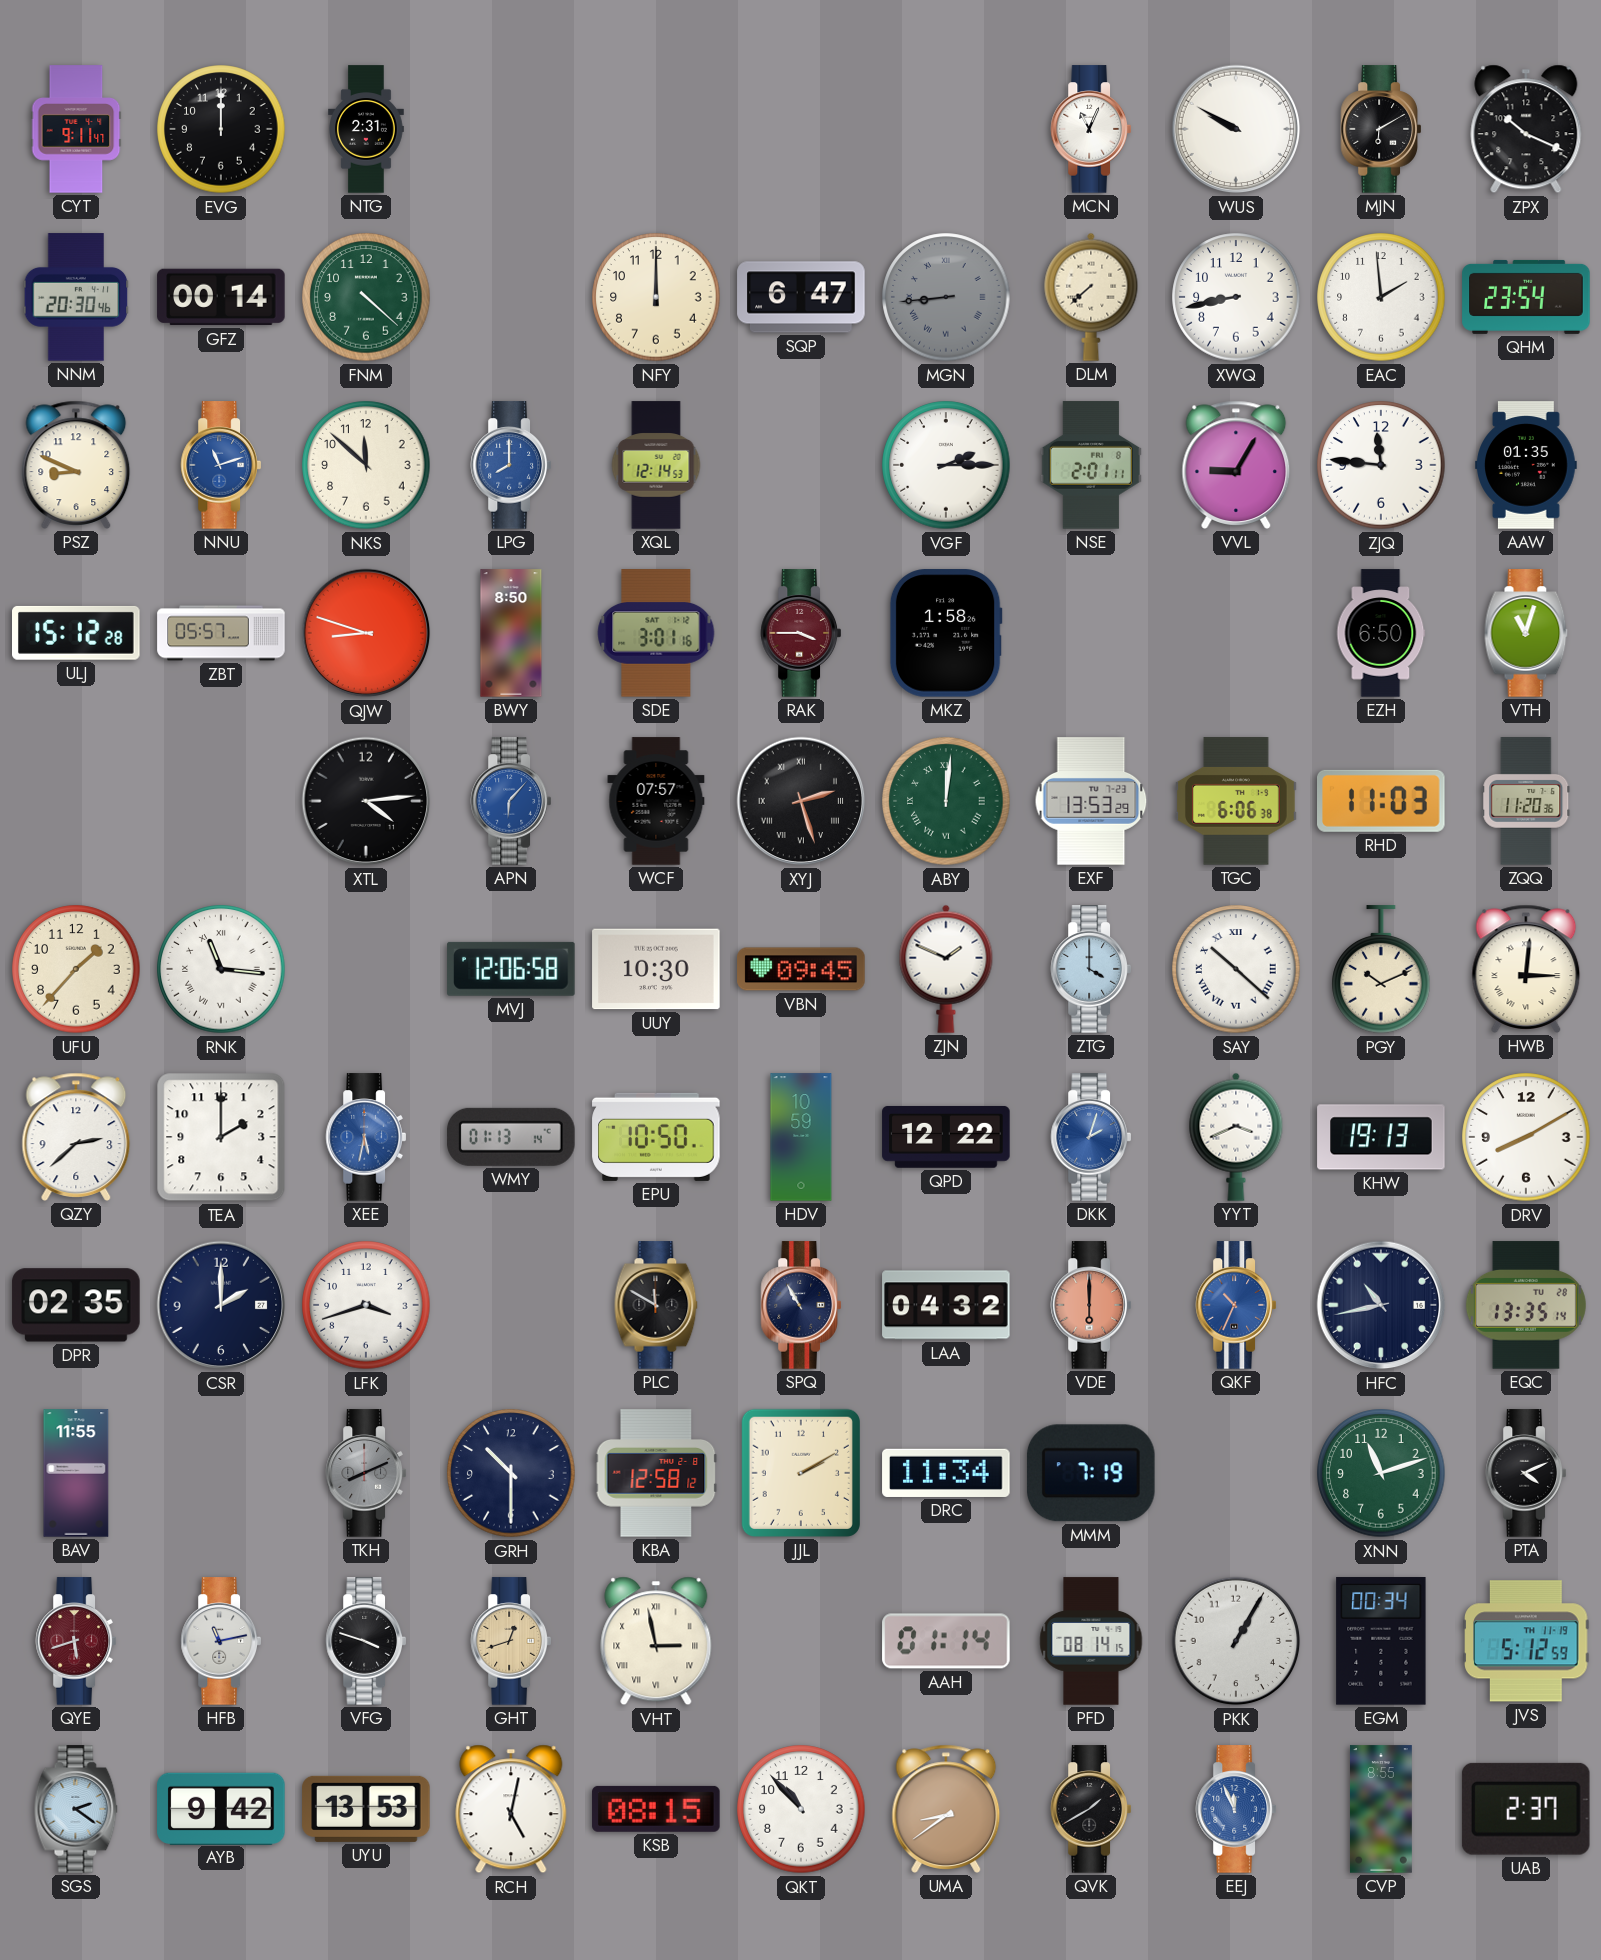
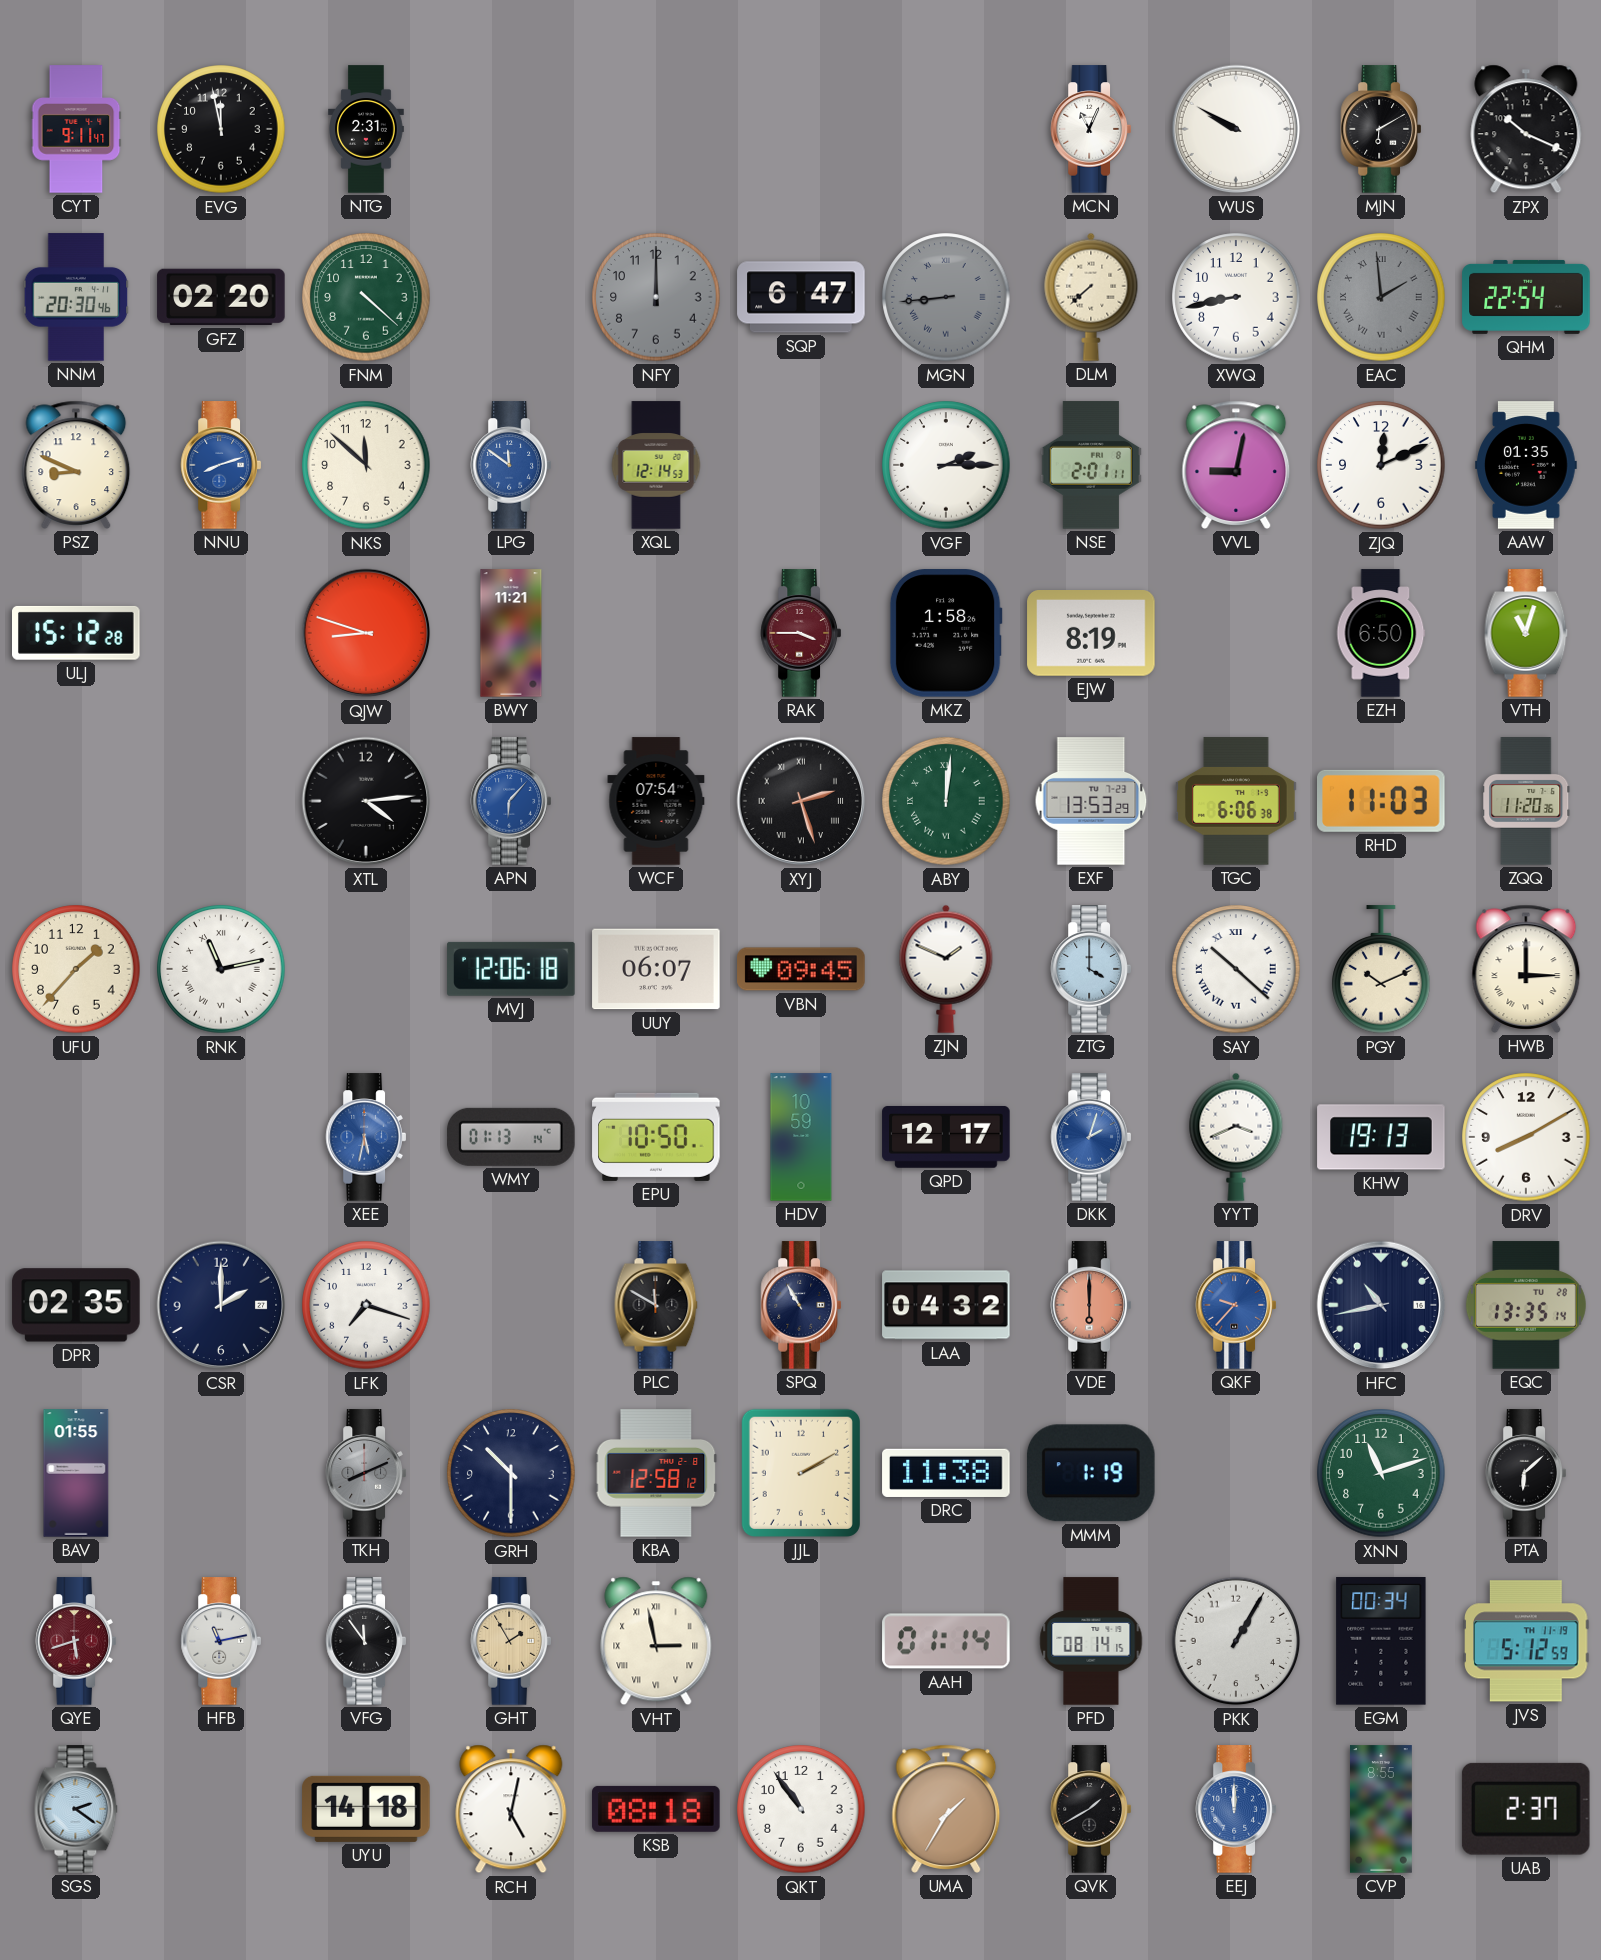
EVG: 12:00 -> 11:58 (221, 129)
GFZ: 00:14 -> 02:20 (221, 297)
NFY dial: cream -> grey (656, 297)
EAC dial: white -> grey (1381, 297)
EAC numerals: Arabic -> Roman (1381, 297)
QHM: 23:54 -> 22:54 (1526, 297)
NNU: 11:12 -> 8:12 (220, 465)
LPG: 8:00 -> 11:51 (510, 465)
VVL: 9:05 -> 9:02 (1236, 465)
ZJQ: 11:46 -> 12:11 (1381, 465)
ZBT: 05:57 -> none (221, 633)
BWY: 8:50 -> 11:21 (511, 633)
SDE: 3:01 -> none (656, 633)
EJW: none -> 8:19 (1091, 634)
WCF: 07:57 -> 07:54 (656, 801)
RNK: 11:16 -> 11:13 (221, 969)
MVJ: 12:06:58 -> 12:06:18 (511, 969)
UUY: 10:30 -> 06:07 (656, 969)
HWB: 3:01 -> 3:00 (1526, 969)
QZY: 2:38 -> none (76, 1137)
TEA: 2:00 -> none (221, 1137)
QPD: 12:22 -> 12:17 (946, 1137)
LFK: 3:42 -> 7:18 (366, 1305)
QKF: 10:34 -> 9:37 (1235, 1305)
BAV: 11:55 -> 01:55 (76, 1473)
DRC: 11:34 -> 11:38 (946, 1473)
MMM: 7:19 -> 1:19 (1091, 1473)
PTA: 4:11 -> 6:08 (1525, 1473)
VFG: 3:48 -> 11:54 (365, 1641)
GHT: 12:42 -> 1:55 (510, 1641)
AYB: 9:42 -> none (221, 1808)
UYU: 13:53 -> 14:18 (366, 1809)
KSB: 08:15 -> 08:18 (656, 1809)
QKT: 10:53 -> 10:54 (801, 1809)
UMA: 8:39 -> 1:35 (946, 1809)
EEJ: 11:56 -> 12:00 (1235, 1809)
